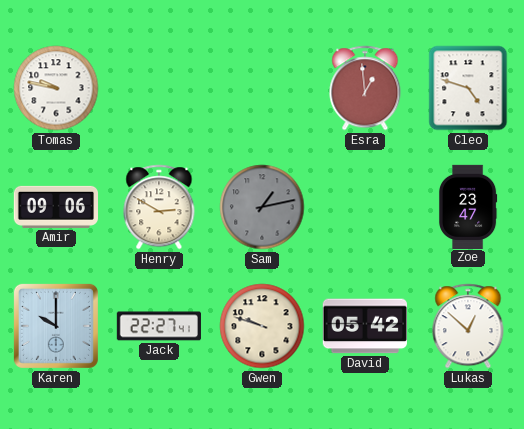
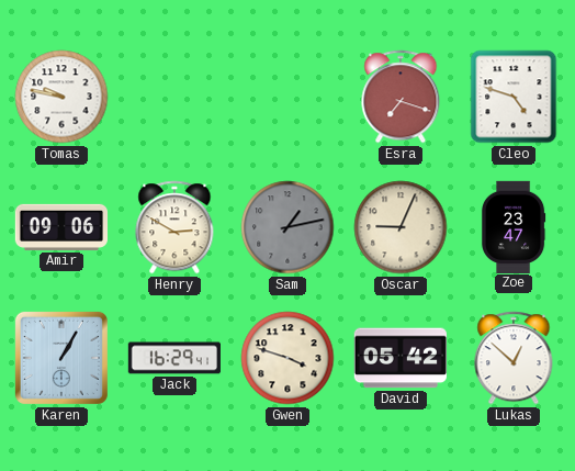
Esra: 12:59 -> 7:18 (401, 97)
Oscar: none -> 9:04 (401, 227)
Karen: 10:00 -> 1:05 (61, 358)
Jack: 22:27 -> 16:29 (174, 358)
Gwen: 9:48 -> 3:48 (287, 358)
